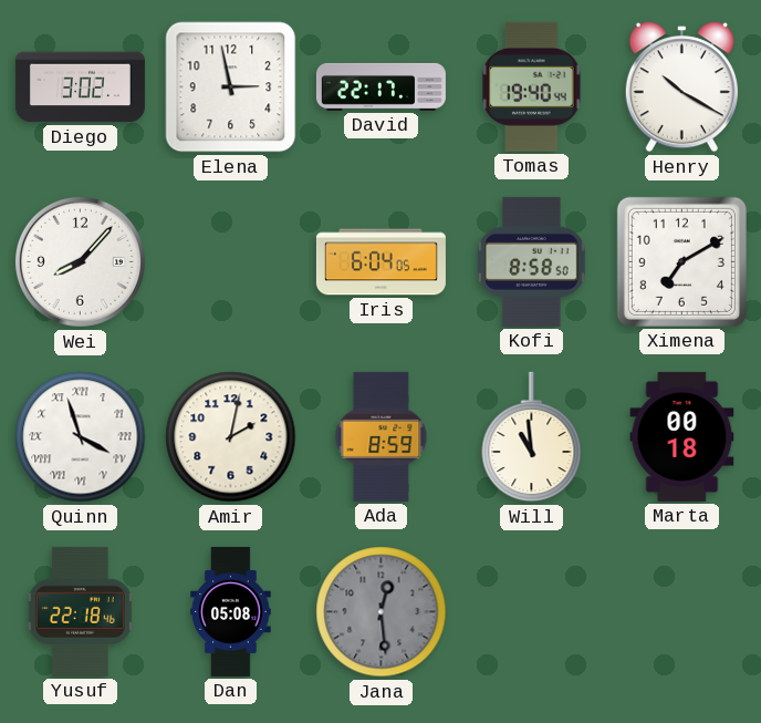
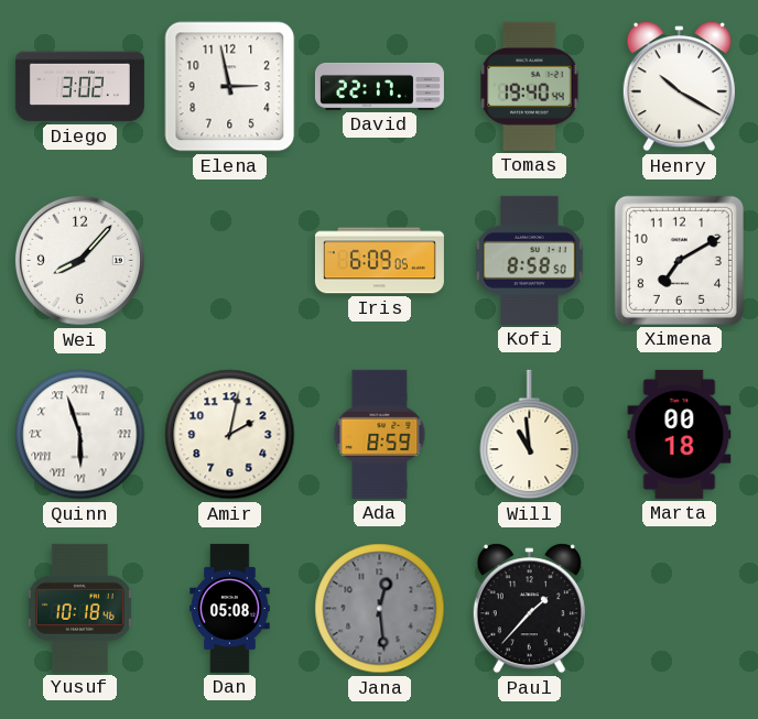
Iris: 6:04 -> 6:09 (379, 261)
Quinn: 3:57 -> 5:57 (80, 435)
Yusuf: 22:18 -> 10:18 (79, 608)
Paul: none -> 1:37 (529, 609)
